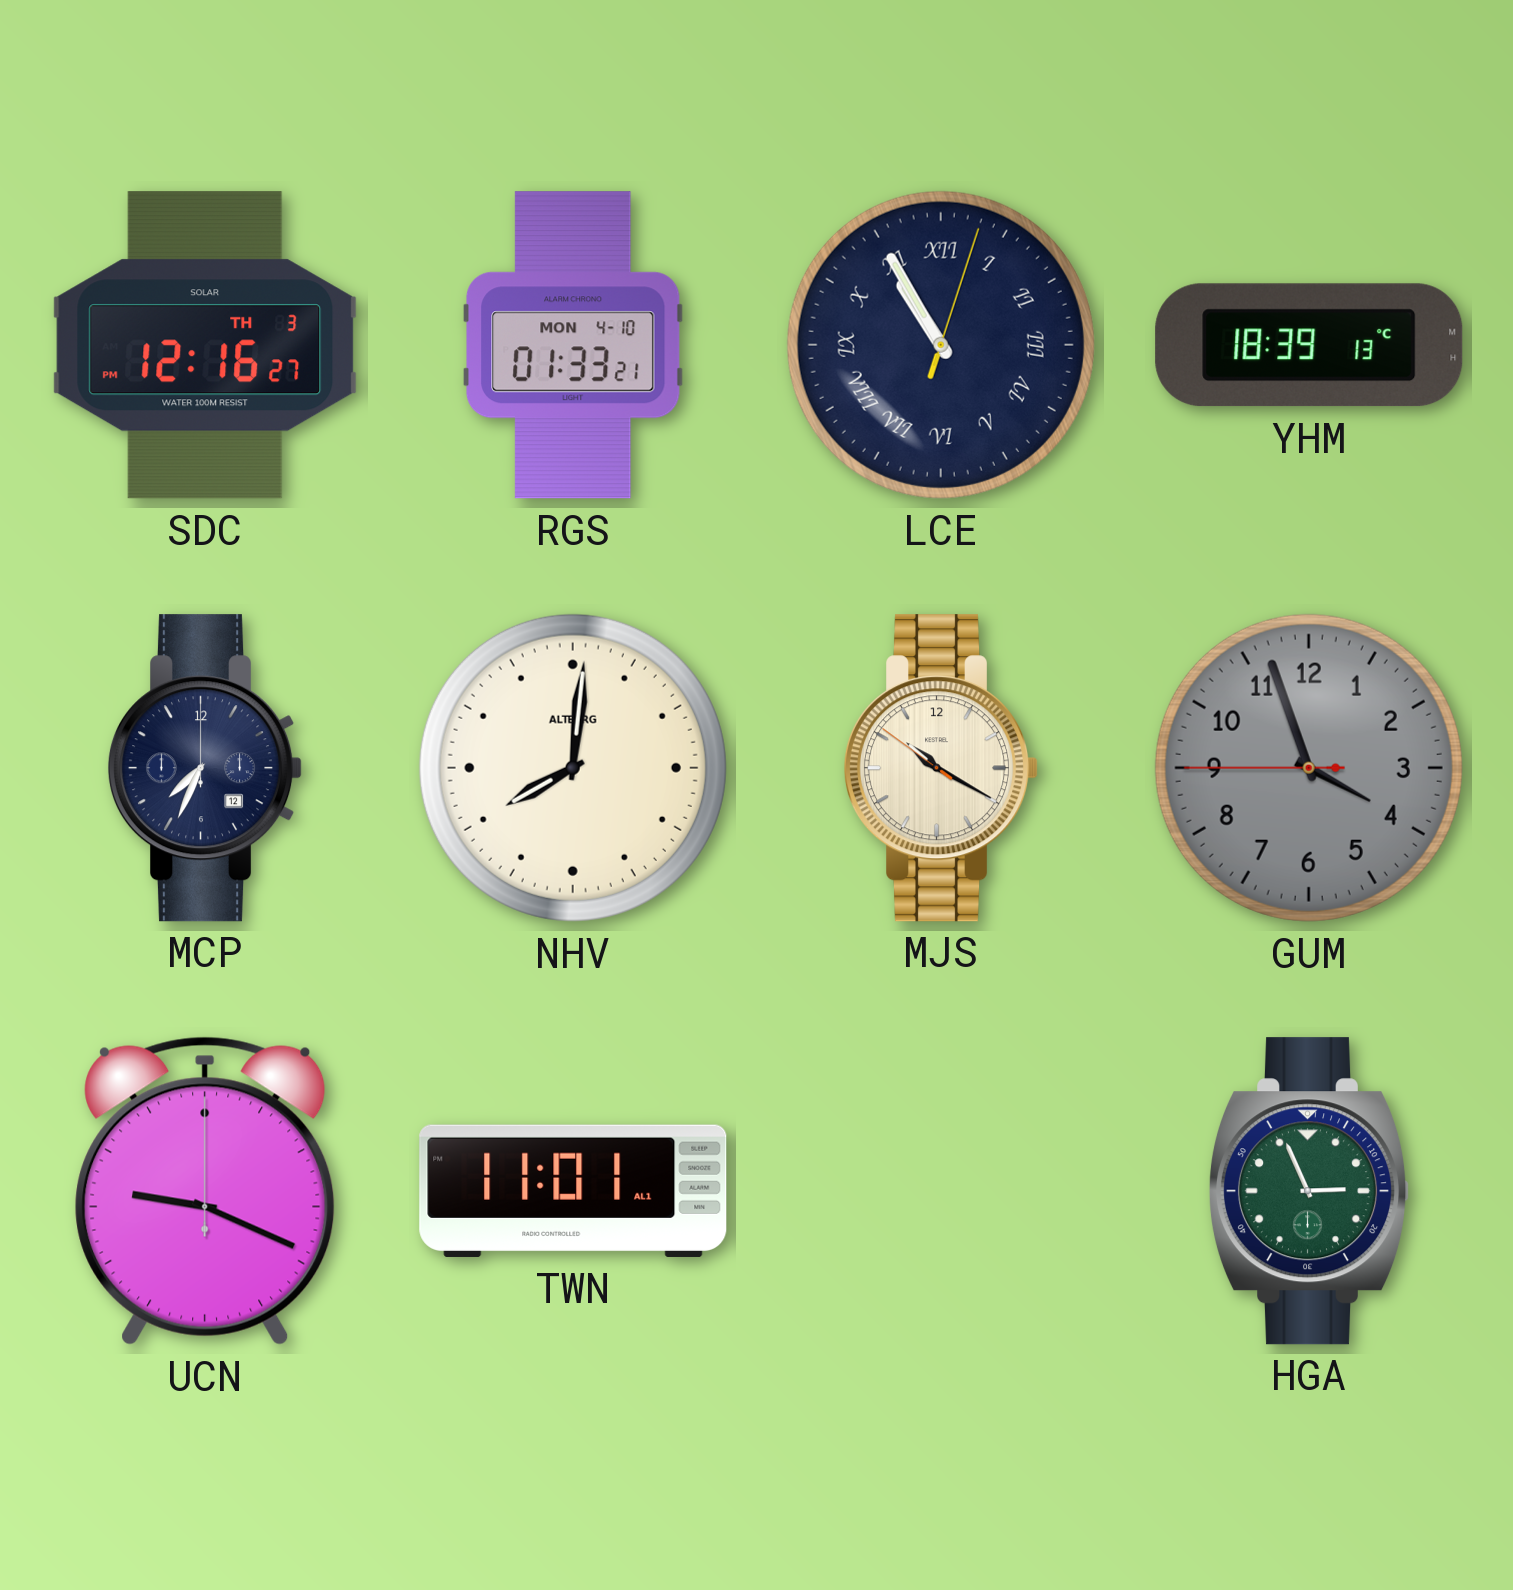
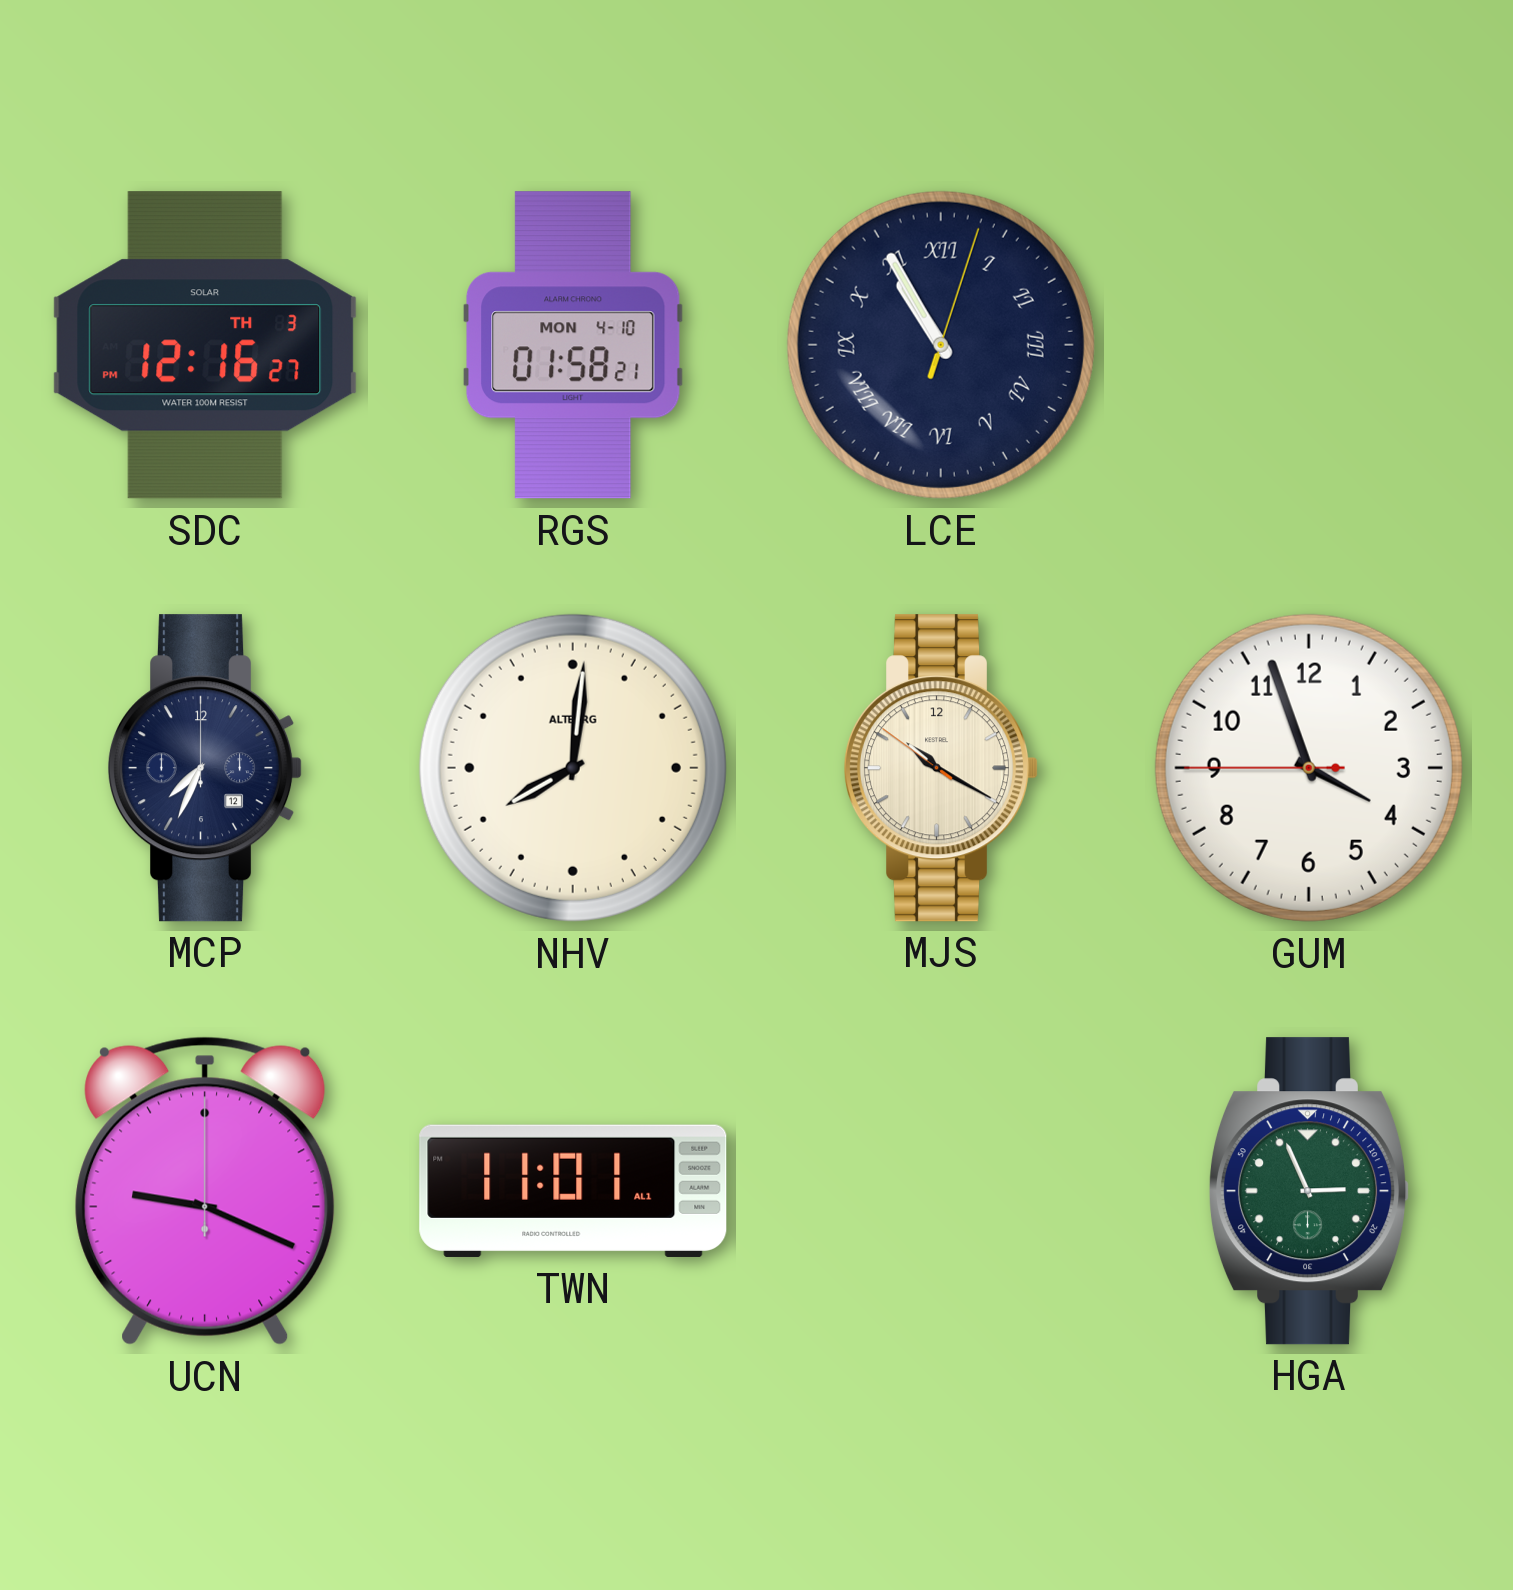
RGS: 01:33 -> 01:58 (574, 345)
YHM: 18:39 -> none (1309, 345)
GUM dial: grey -> white (1309, 768)
